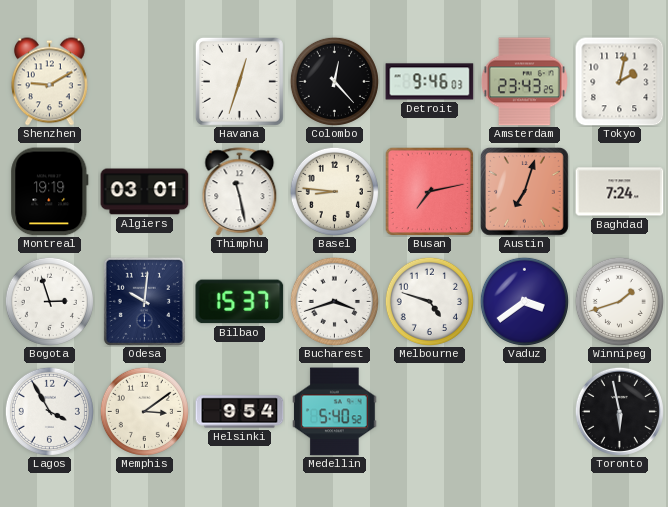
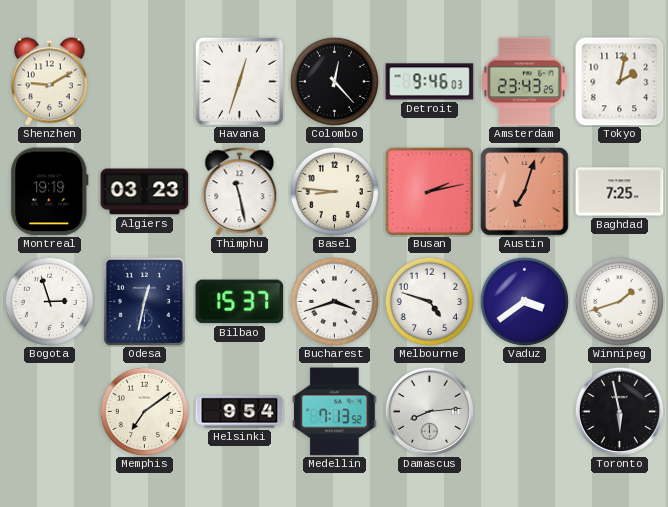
Algiers: 03:01 -> 03:23 (145, 192)
Busan: 7:13 -> 2:13 (429, 191)
Baghdad: 7:24 -> 7:25 (620, 192)
Odesa: 10:01 -> 12:32 (144, 301)
Lagos: 3:55 -> none (49, 411)
Memphis: 3:09 -> 7:09 (144, 411)
Medellin: 5:40 -> 7:13 (335, 412)
Damascus: none -> 8:14 (429, 411)
